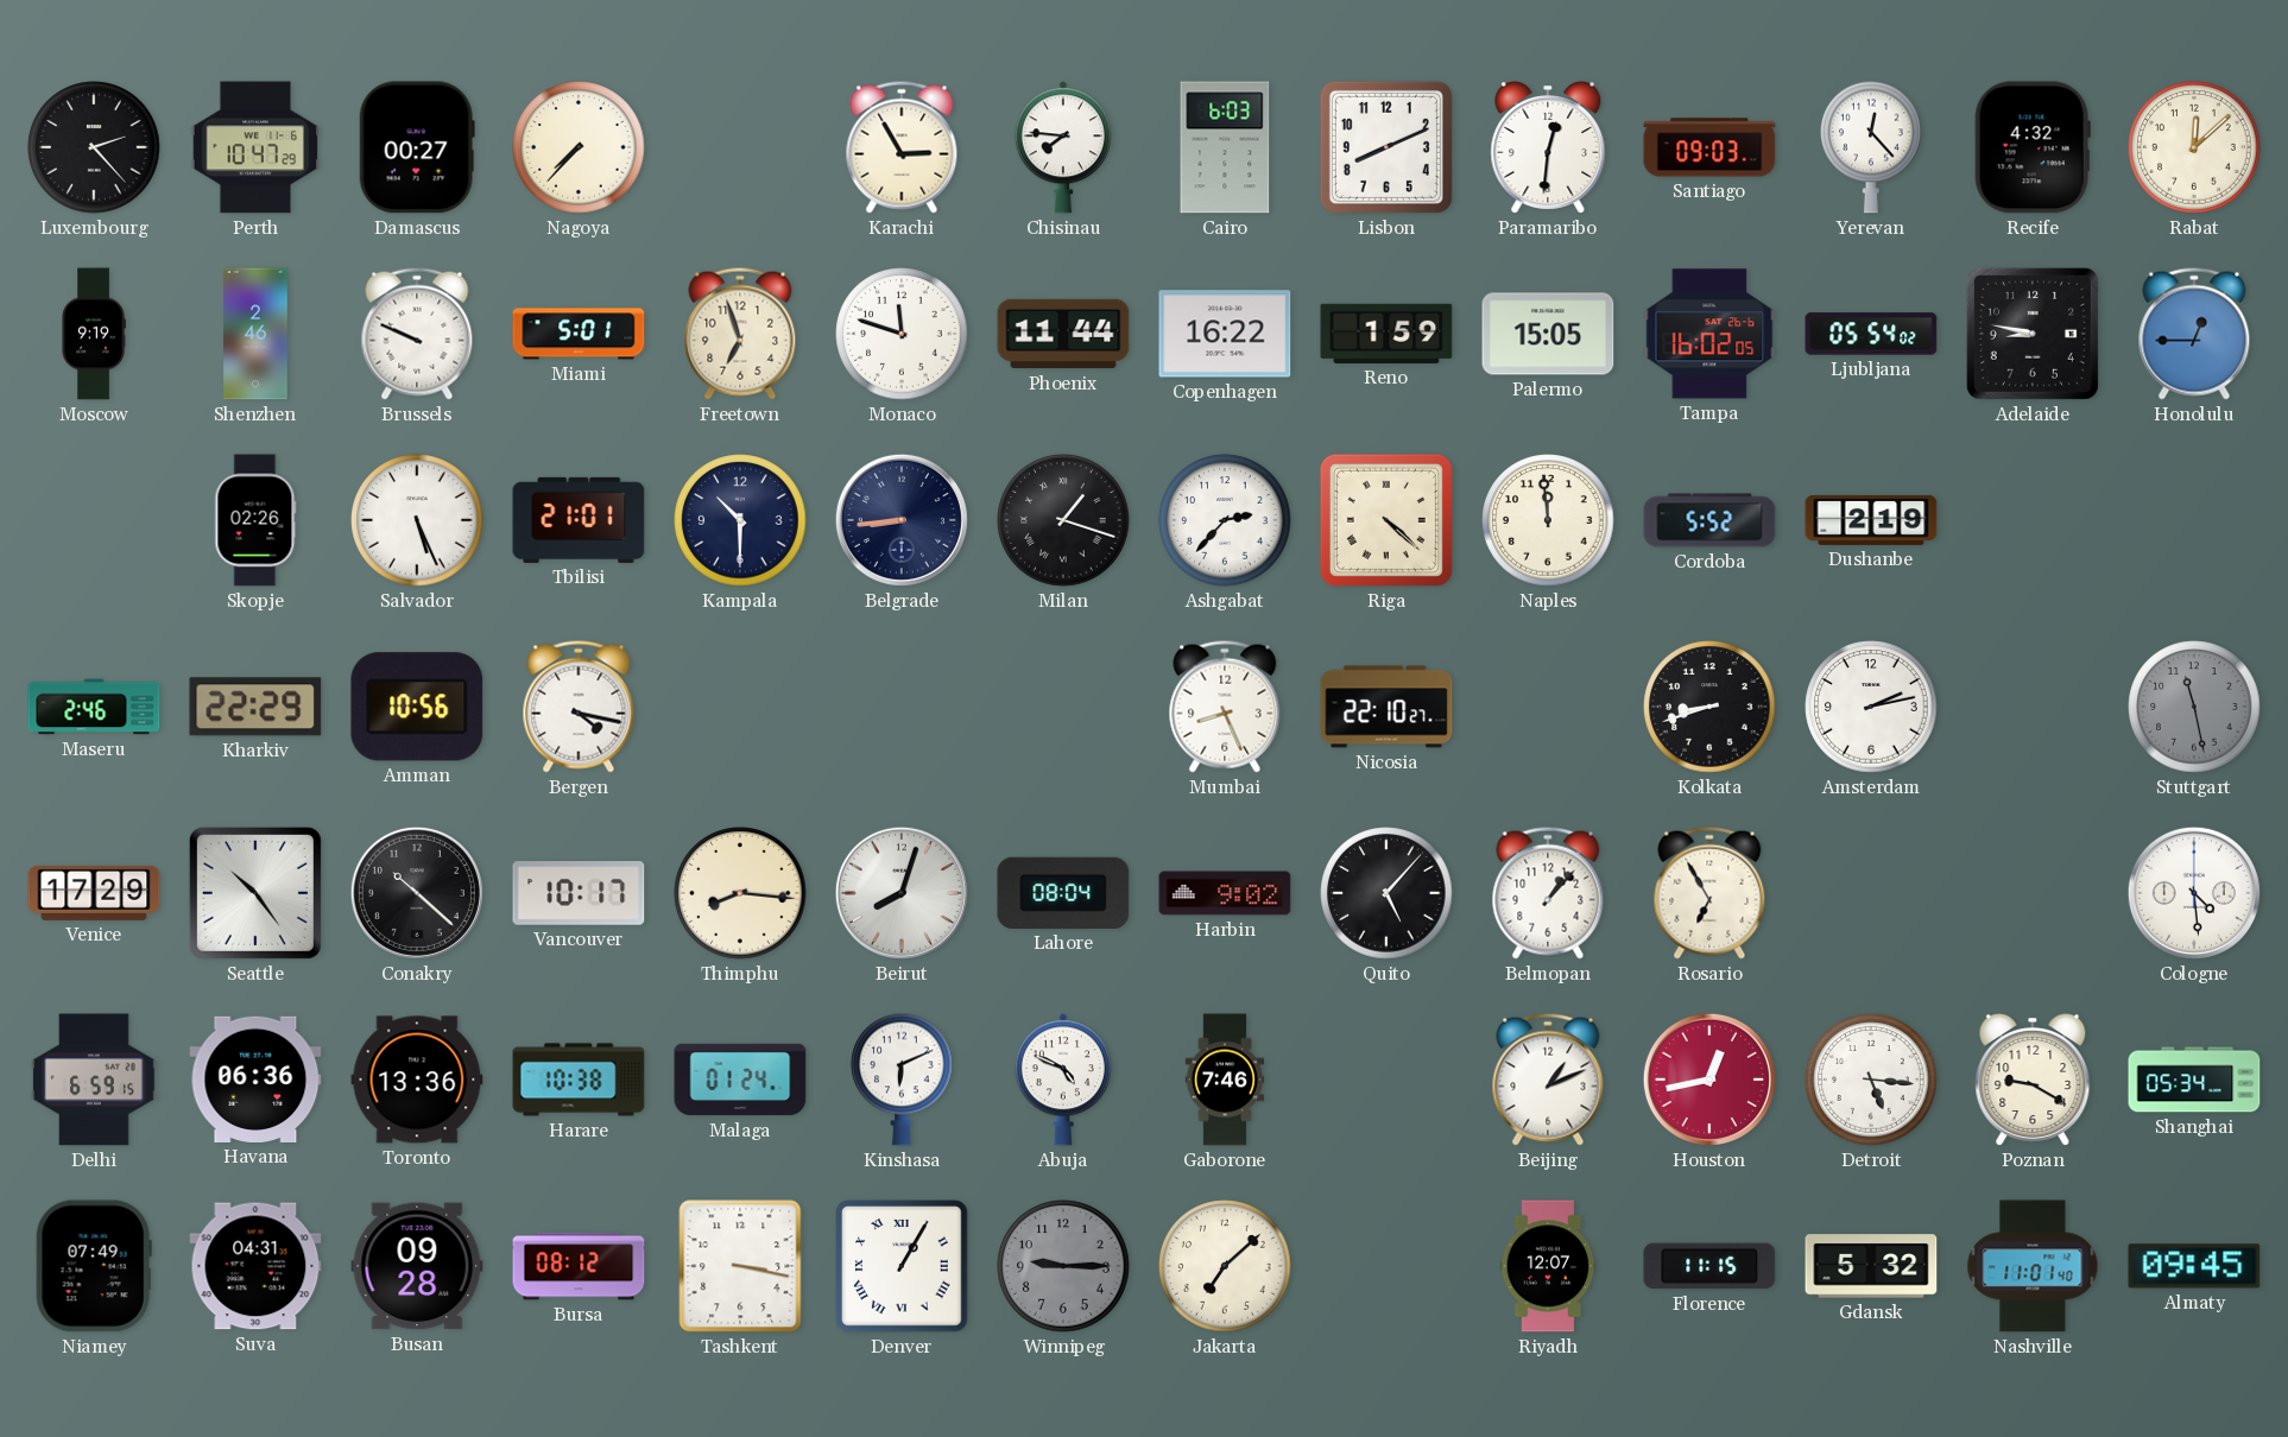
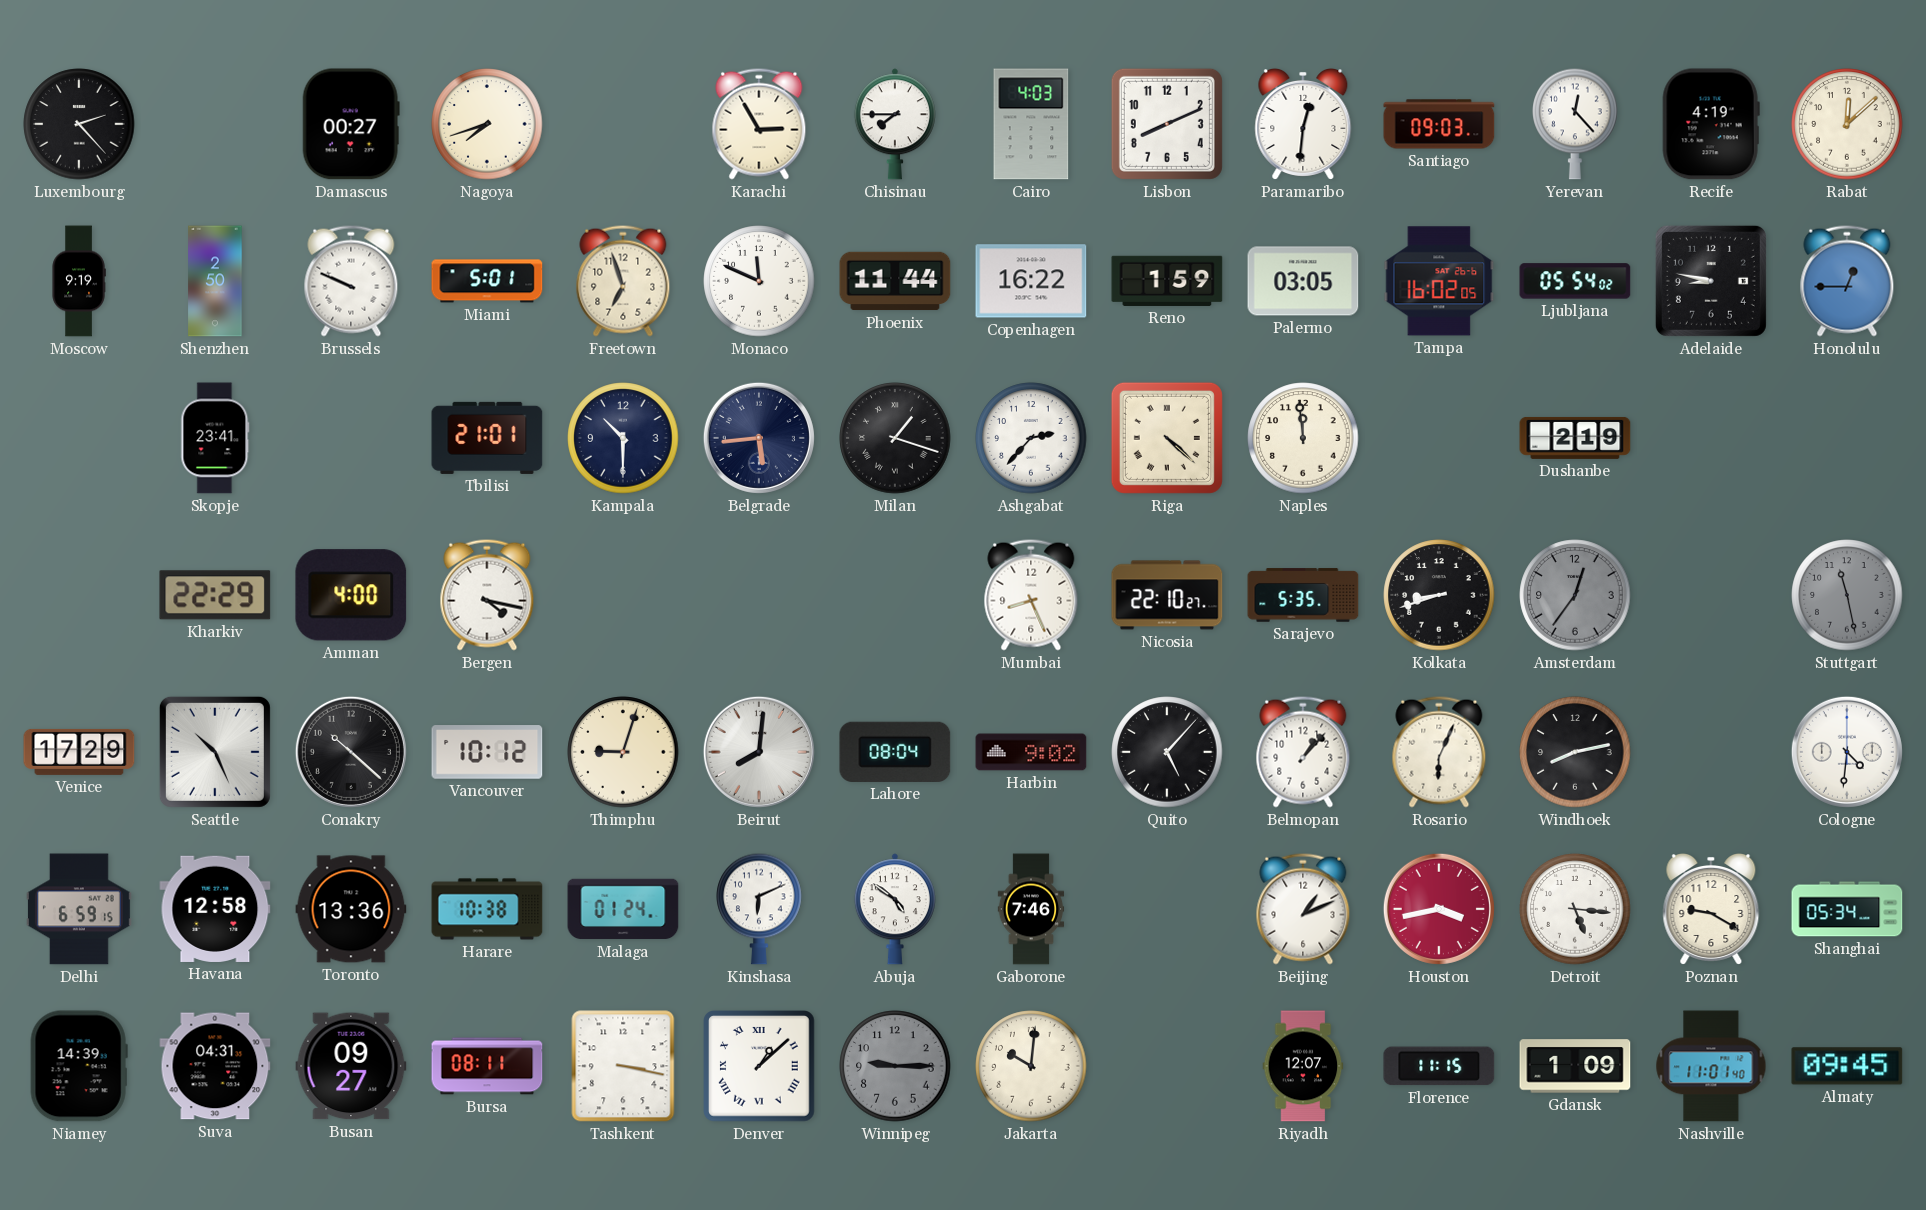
Perth: 10:47 -> none (255, 147)
Nagoya: 7:37 -> 7:42 (487, 124)
Chisinau: 7:46 -> 7:45 (895, 124)
Cairo: 6:03 -> 4:03 (1031, 124)
Recife: 4:32 -> 4:19 (1711, 124)
Shenzhen: 2:46 -> 2:50 (215, 281)
Monaco: 11:48 -> 11:49 (759, 281)
Palermo: 15:05 -> 03:05 (1303, 281)
Skopje: 02:26 -> 23:41 (215, 438)
Salvador: 5:26 -> none (417, 520)
Belgrade: 8:44 -> 5:44 (759, 438)
Cordoba: 5:52 -> none (1709, 520)
Maseru: 2:46 -> none (94, 707)
Amman: 10:56 -> 4:00 (351, 595)
Sarajevo: none -> 5:35 (1303, 595)
Amsterdam: 2:13 -> 12:36 (1575, 595)
Amsterdam dial: white -> grey (1575, 595)
Seattle: 10:24 -> 10:26 (215, 752)
Vancouver: 10:17 -> 10:12 (487, 752)
Thimphu: 8:16 -> 9:03 (623, 752)
Beirut: 8:03 -> 8:01 (759, 752)
Rosario: 6:55 -> 6:04 (1439, 752)
Windhoek: none -> 8:13 (1575, 752)
Cologne: 4:29 -> 4:31 (1847, 752)
Havana: 06:36 -> 12:58 (215, 909)
Abuja: 4:49 -> 4:51 (895, 909)
Houston: 12:43 -> 3:43 (1439, 909)
Niamey: 07:49 -> 14:39 (79, 1066)
Busan: 09:28 -> 09:27 (351, 1066)
Bursa: 08:12 -> 08:11 (487, 1066)
Denver: 1:05 -> 1:08 (760, 1067)
Jakarta: 7:08 -> 10:01 (1031, 1066)
Gdansk: 5:32 -> 1:09 (1575, 1066)
